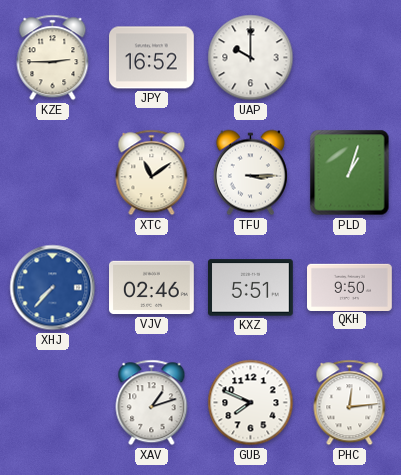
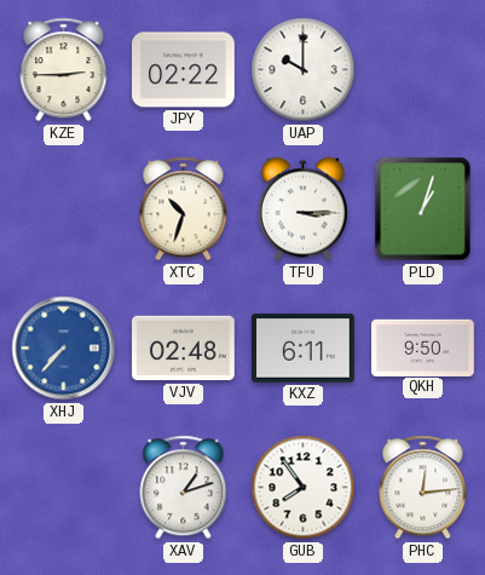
JPY: 16:52 -> 02:22 (184, 70)
XTC: 11:09 -> 10:33 (184, 209)
VJV: 02:46 -> 02:48 (184, 349)
KXZ: 5:51 -> 6:11 (304, 349)
GUB: 7:49 -> 7:54 (304, 488)
